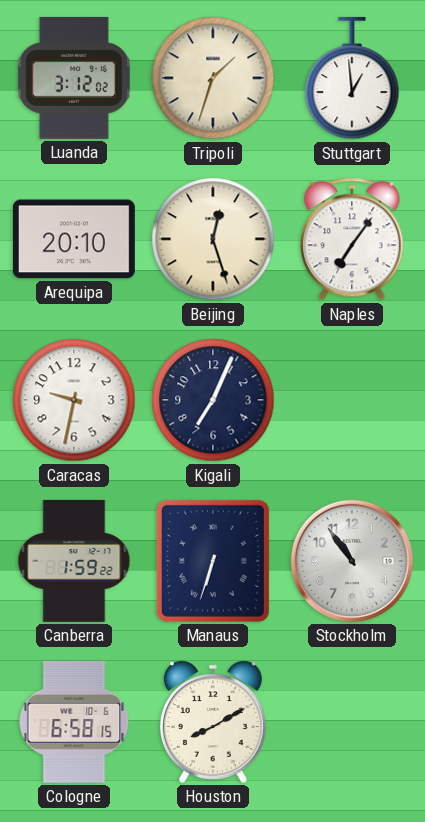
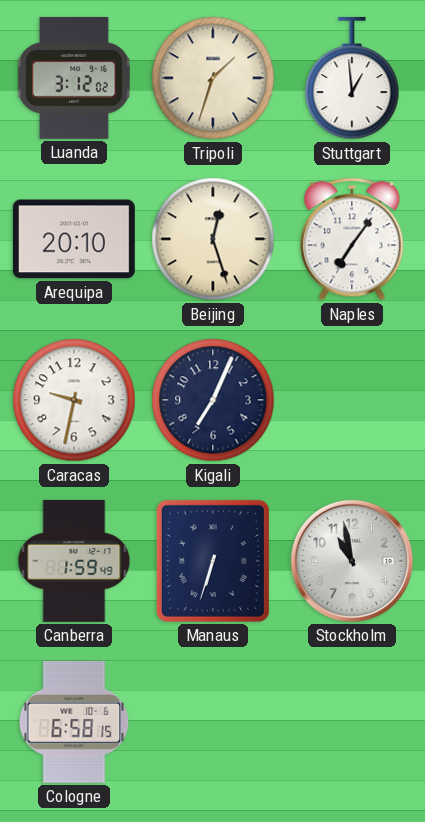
Canberra: 1:59:22 -> 1:59:49 (74, 561)
Stockholm: 10:54 -> 10:58 (352, 561)
Houston: 8:10 -> none (213, 722)
